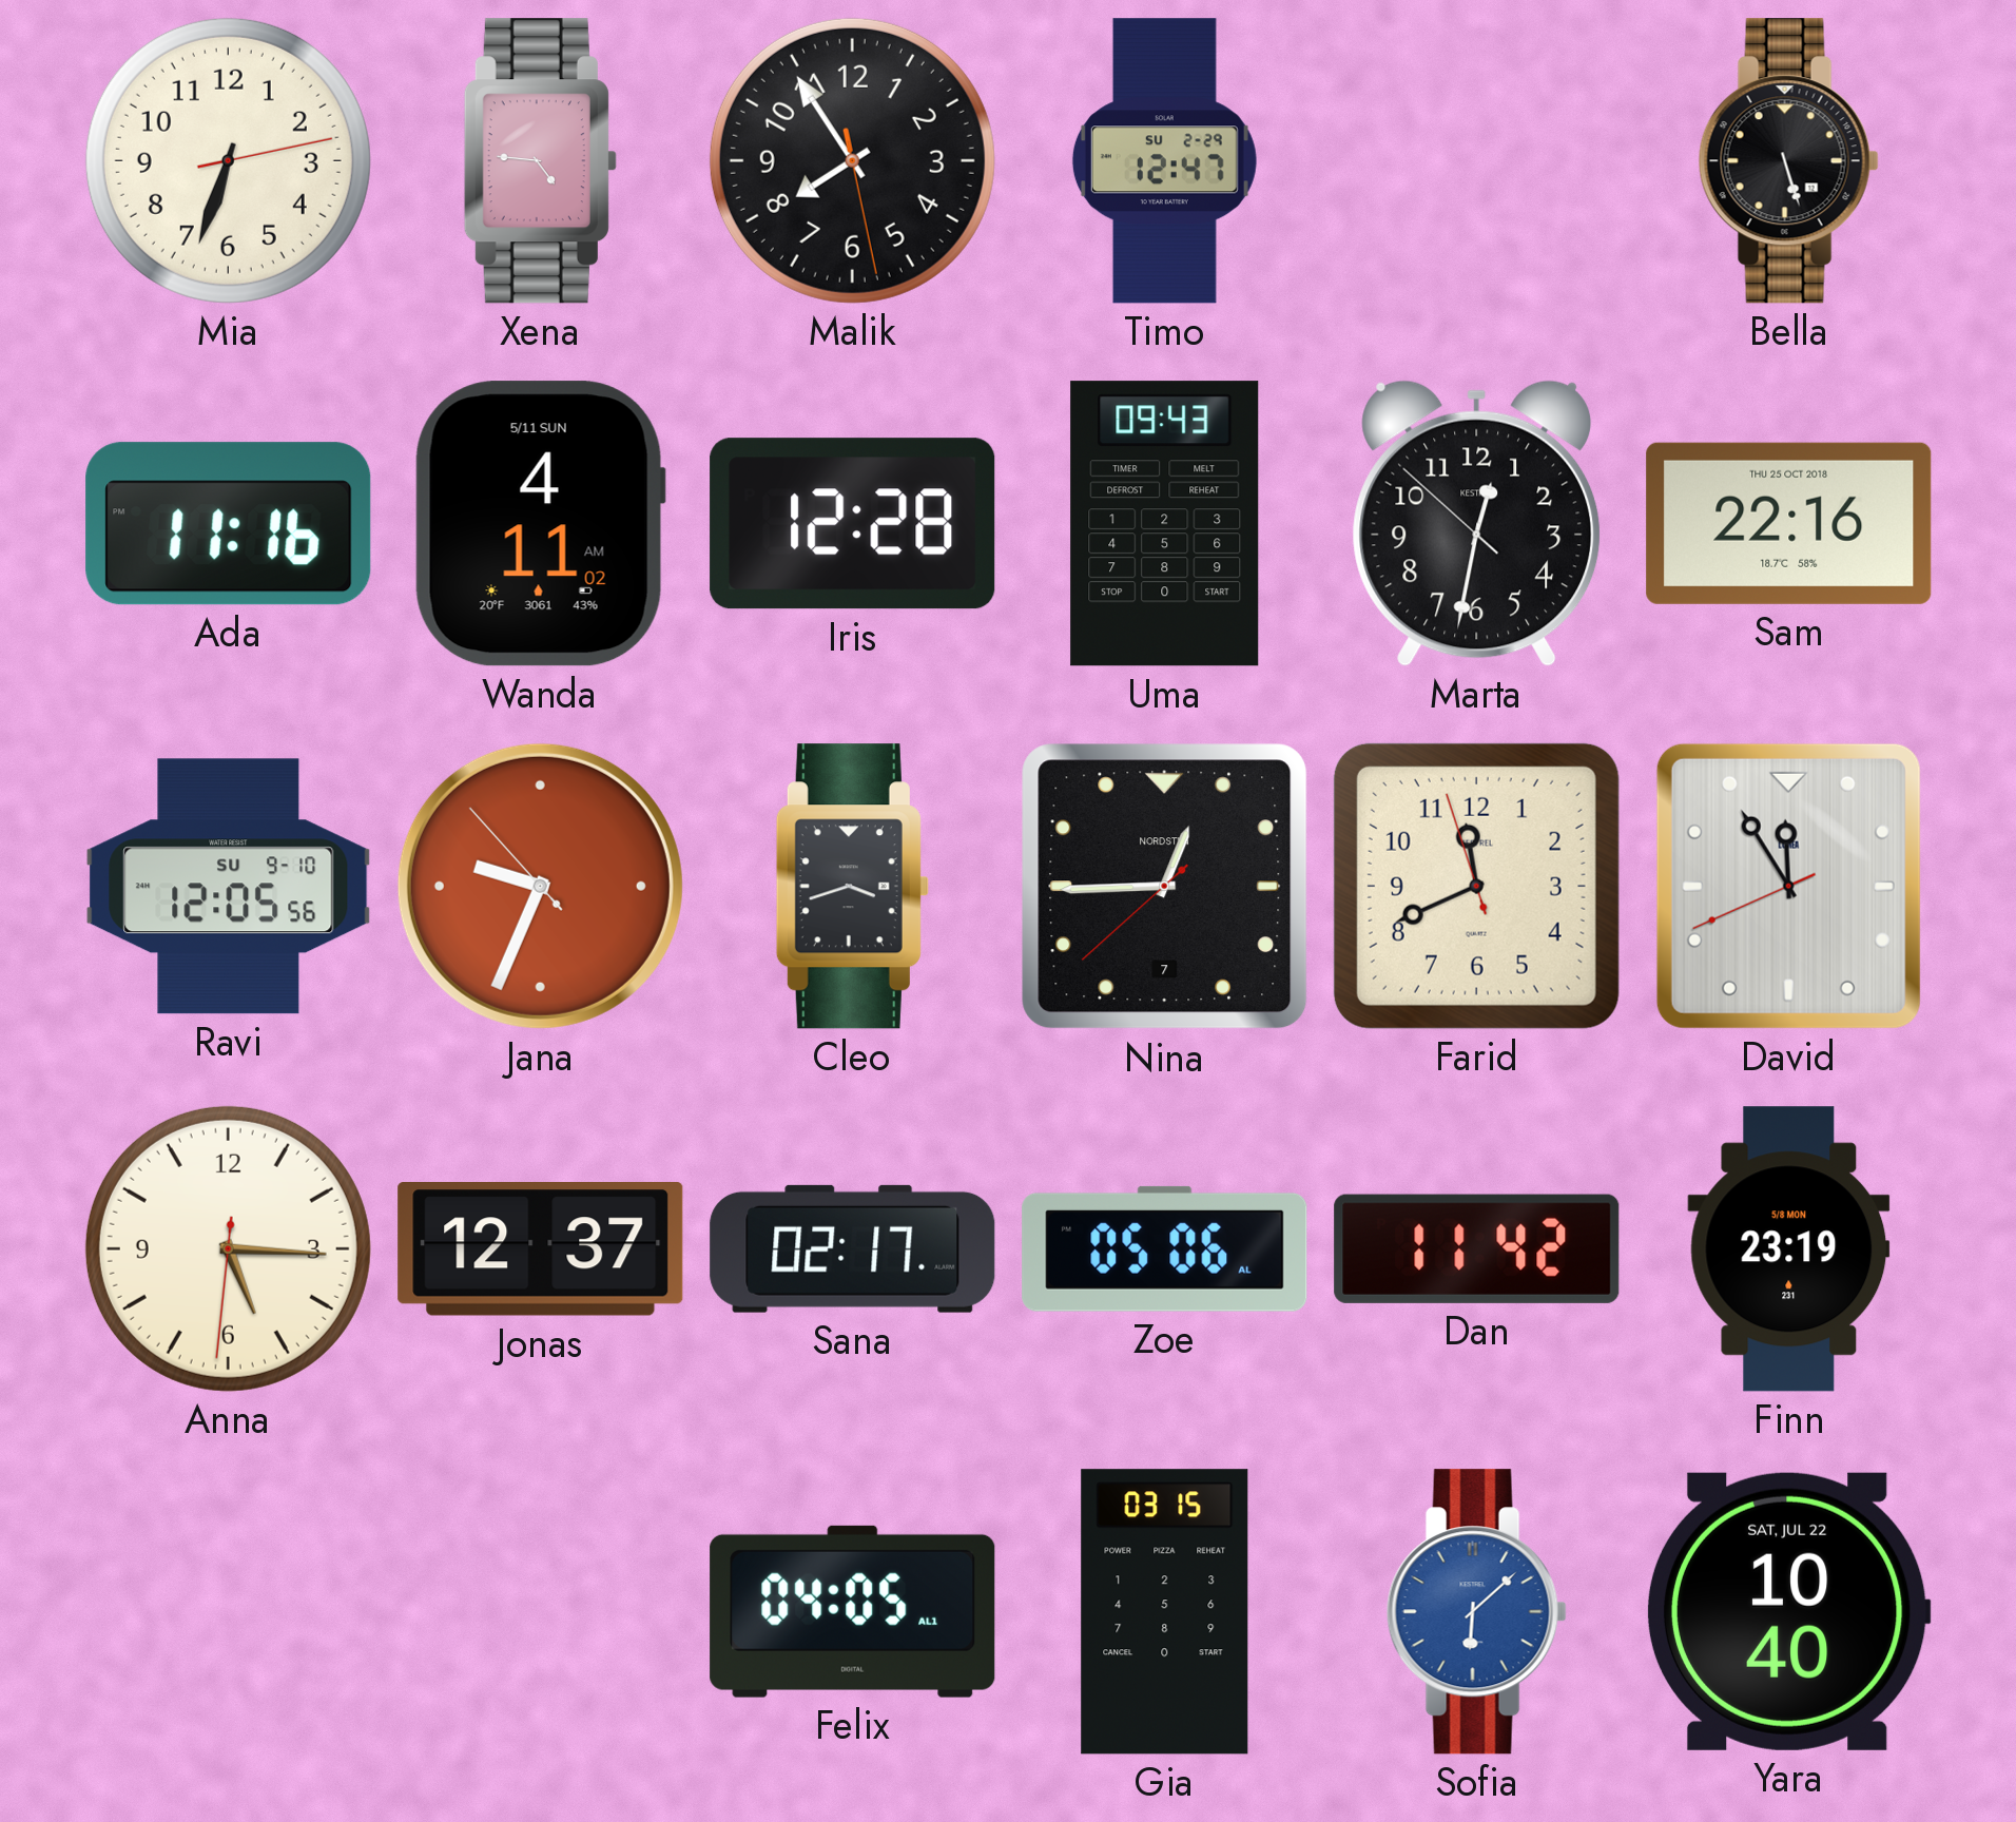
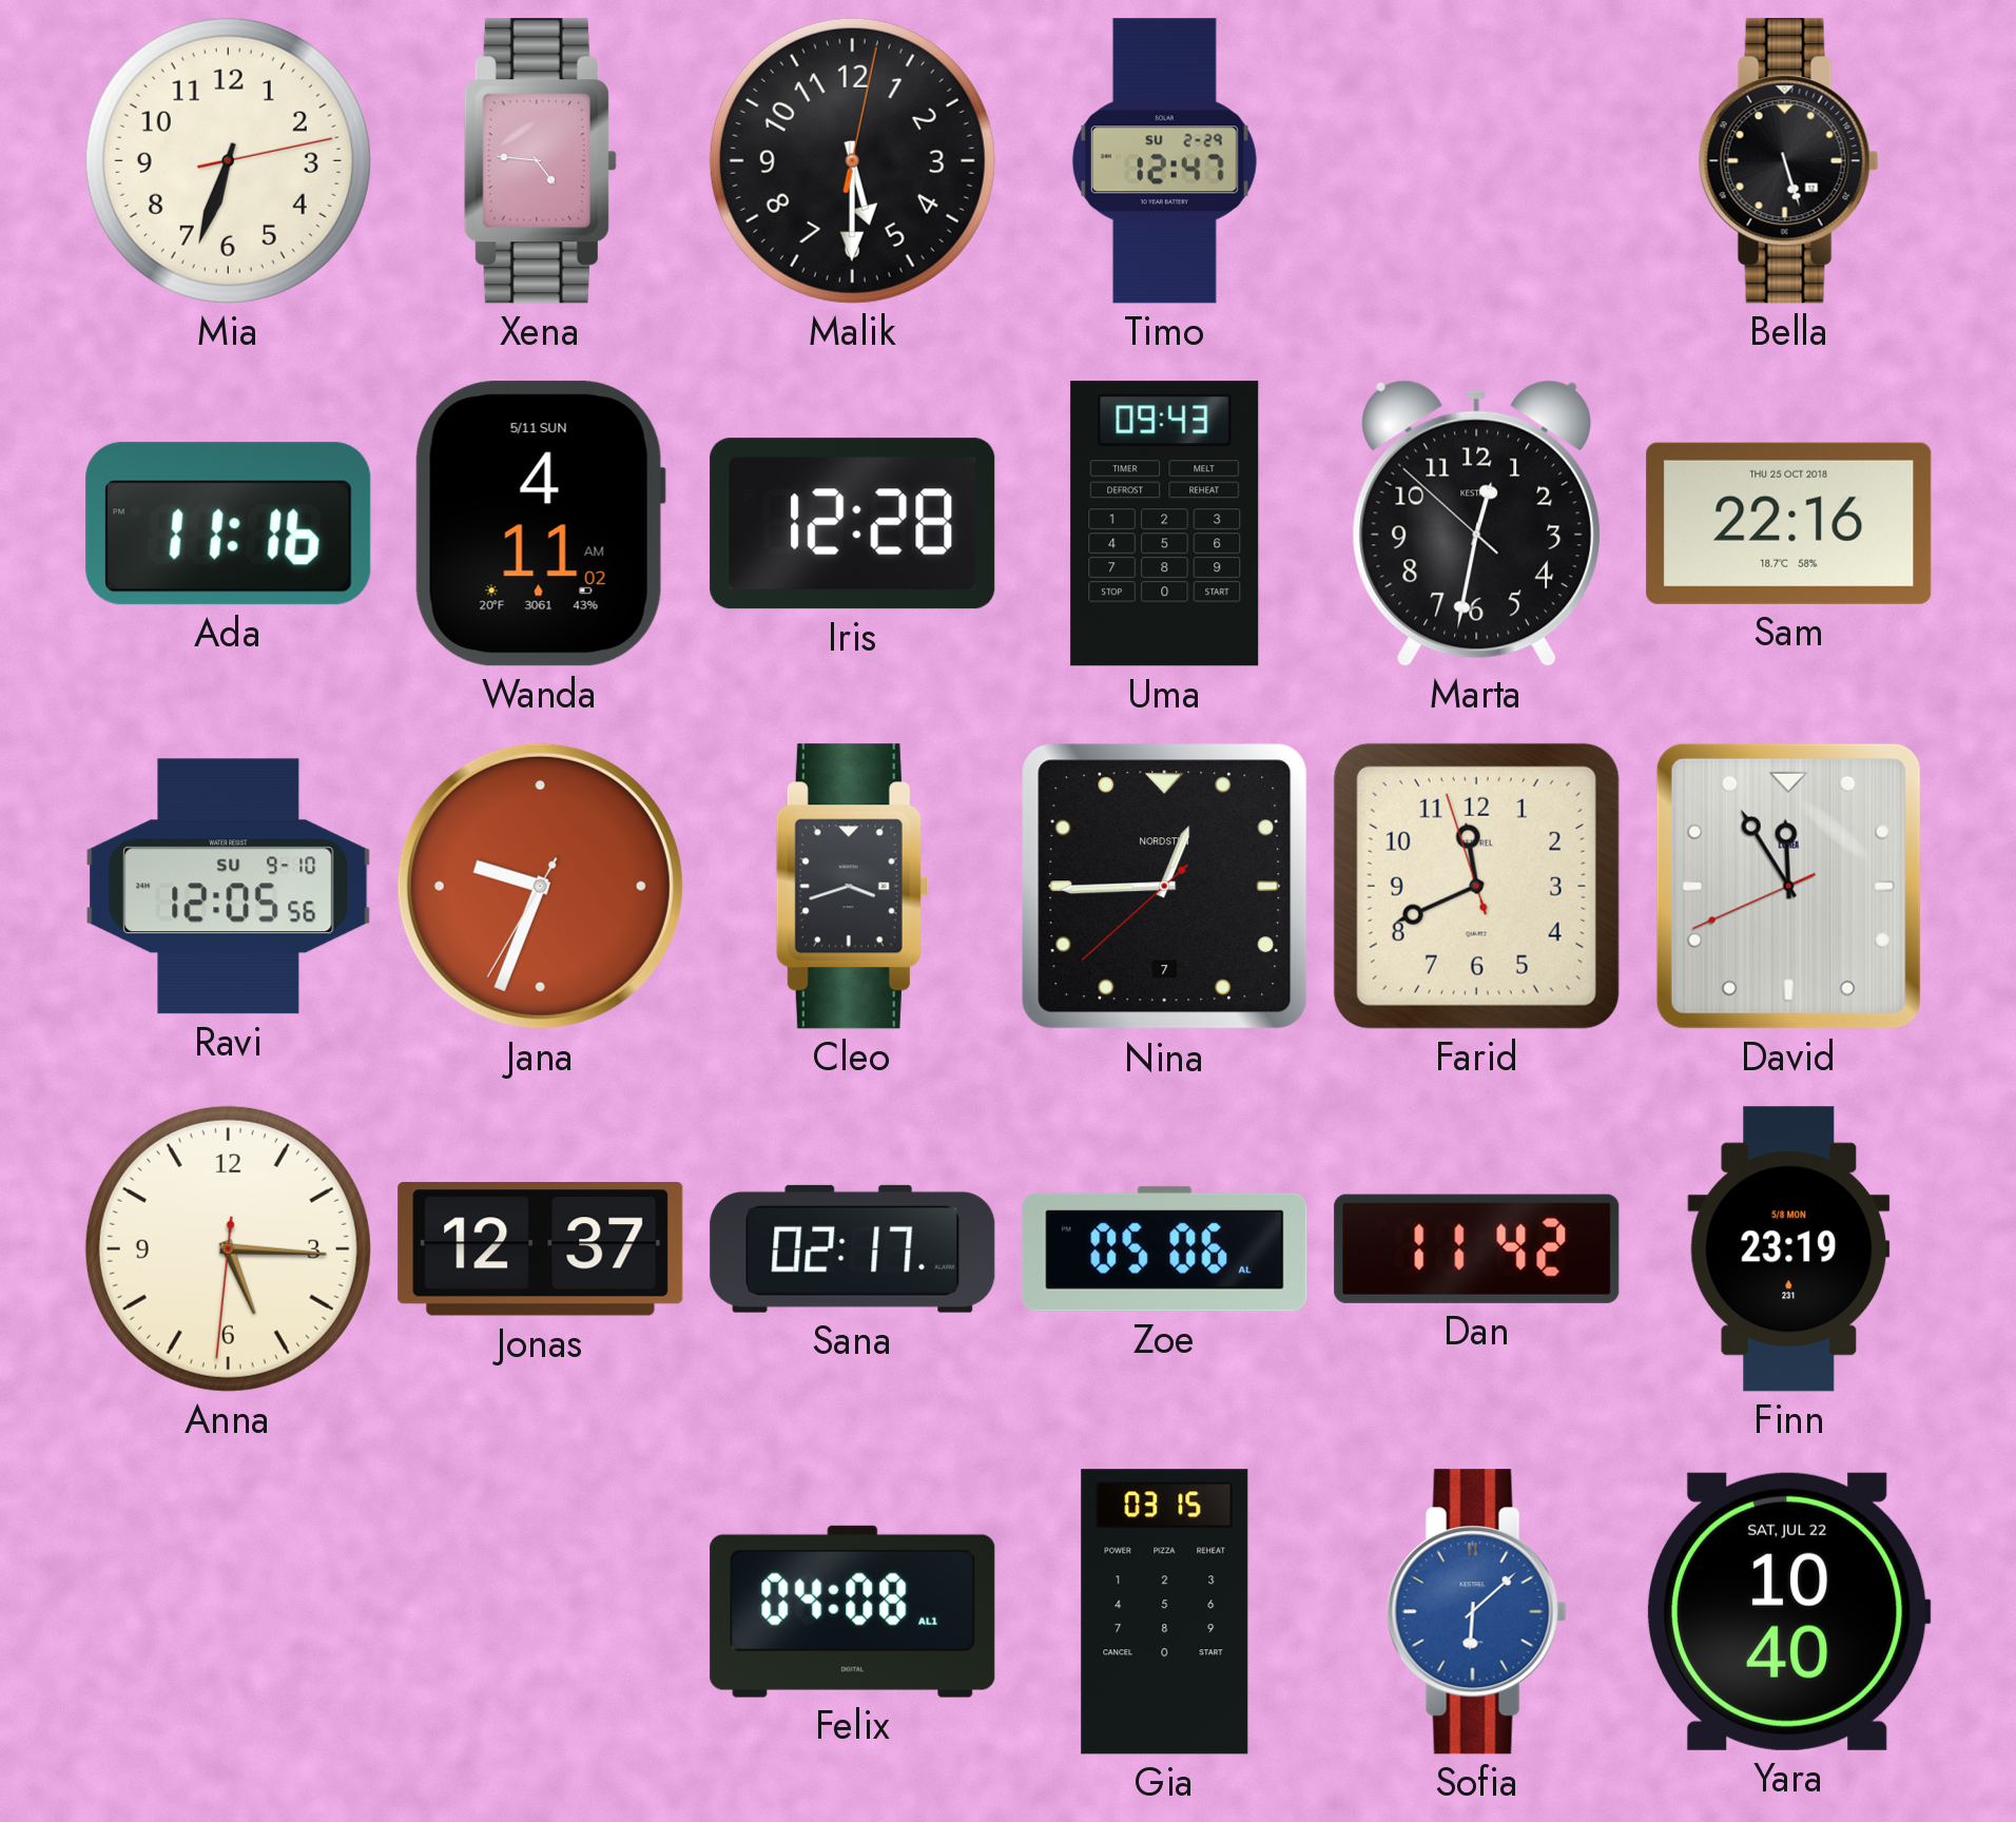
Malik: 7:54 -> 5:30 (852, 160)
Jana: 9:33:53 -> 9:33:35 (540, 886)
Felix: 04:05 -> 04:08 (853, 1611)
